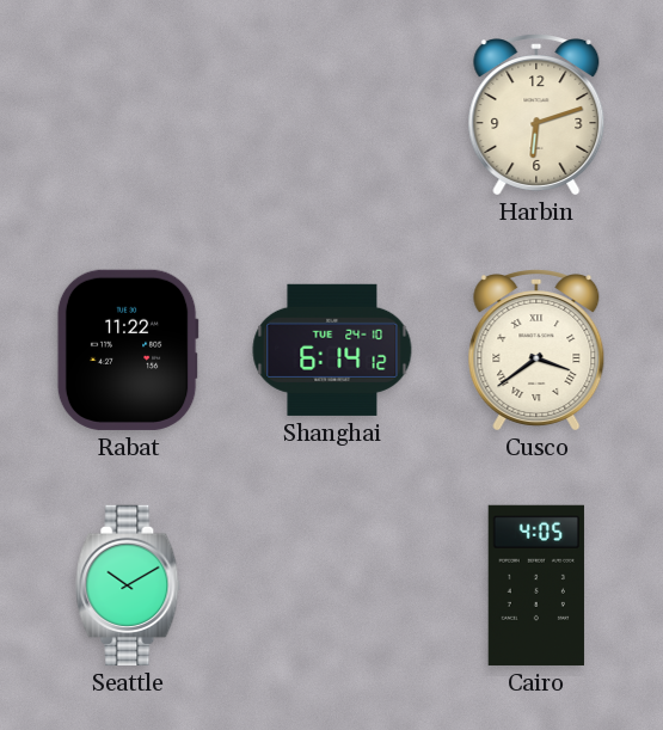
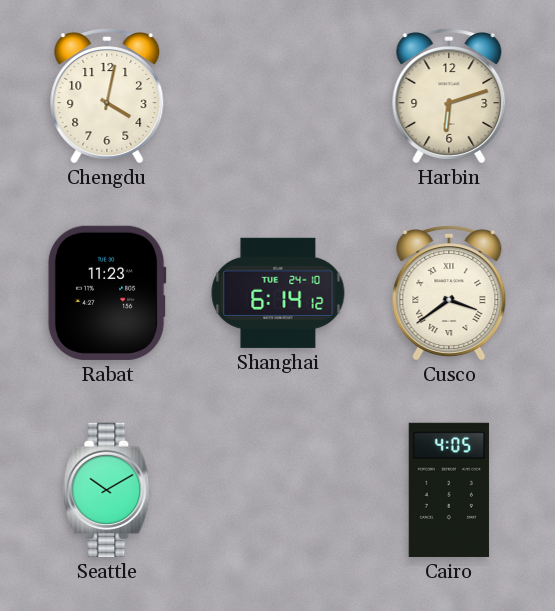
Chengdu: none -> 4:02 (107, 96)
Rabat: 11:22 -> 11:23 (107, 293)
